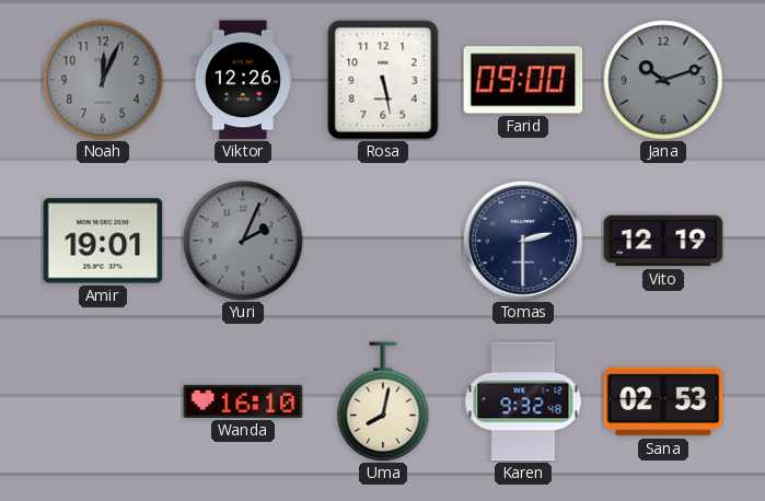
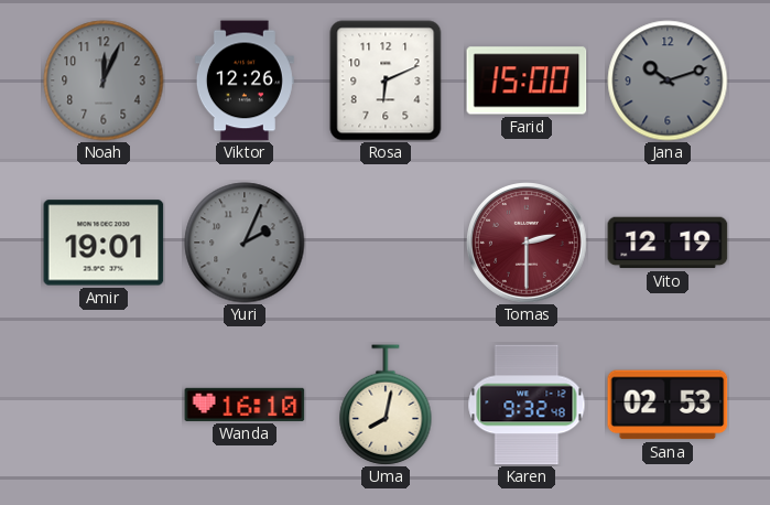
Rosa: 5:28 -> 6:11 (386, 80)
Farid: 09:00 -> 15:00 (527, 80)
Tomas dial: navy -> burgundy (528, 244)
